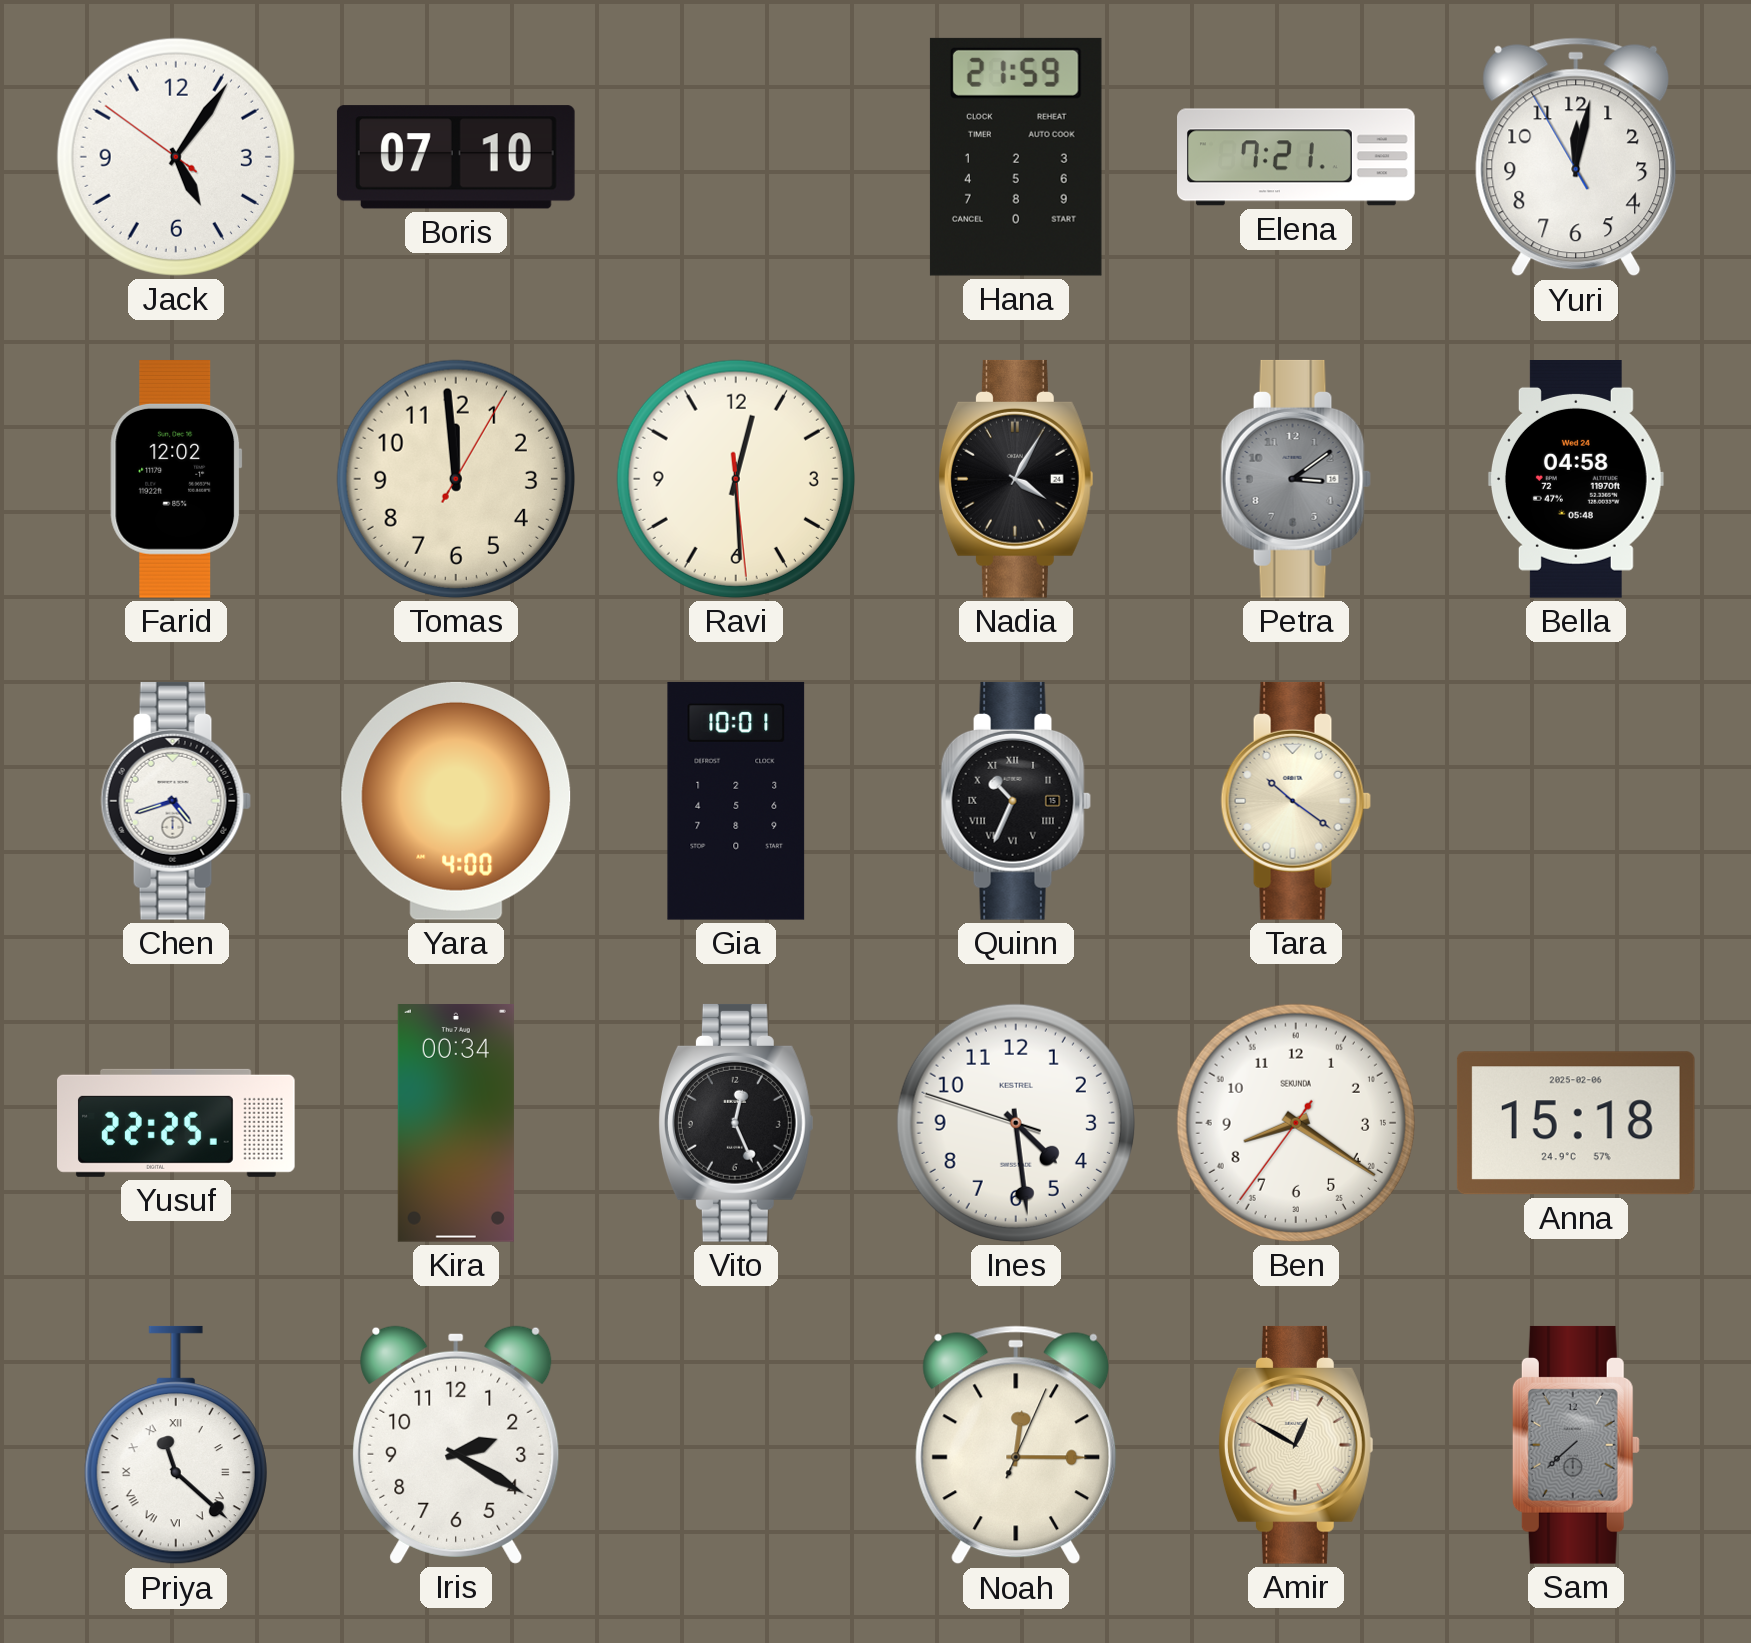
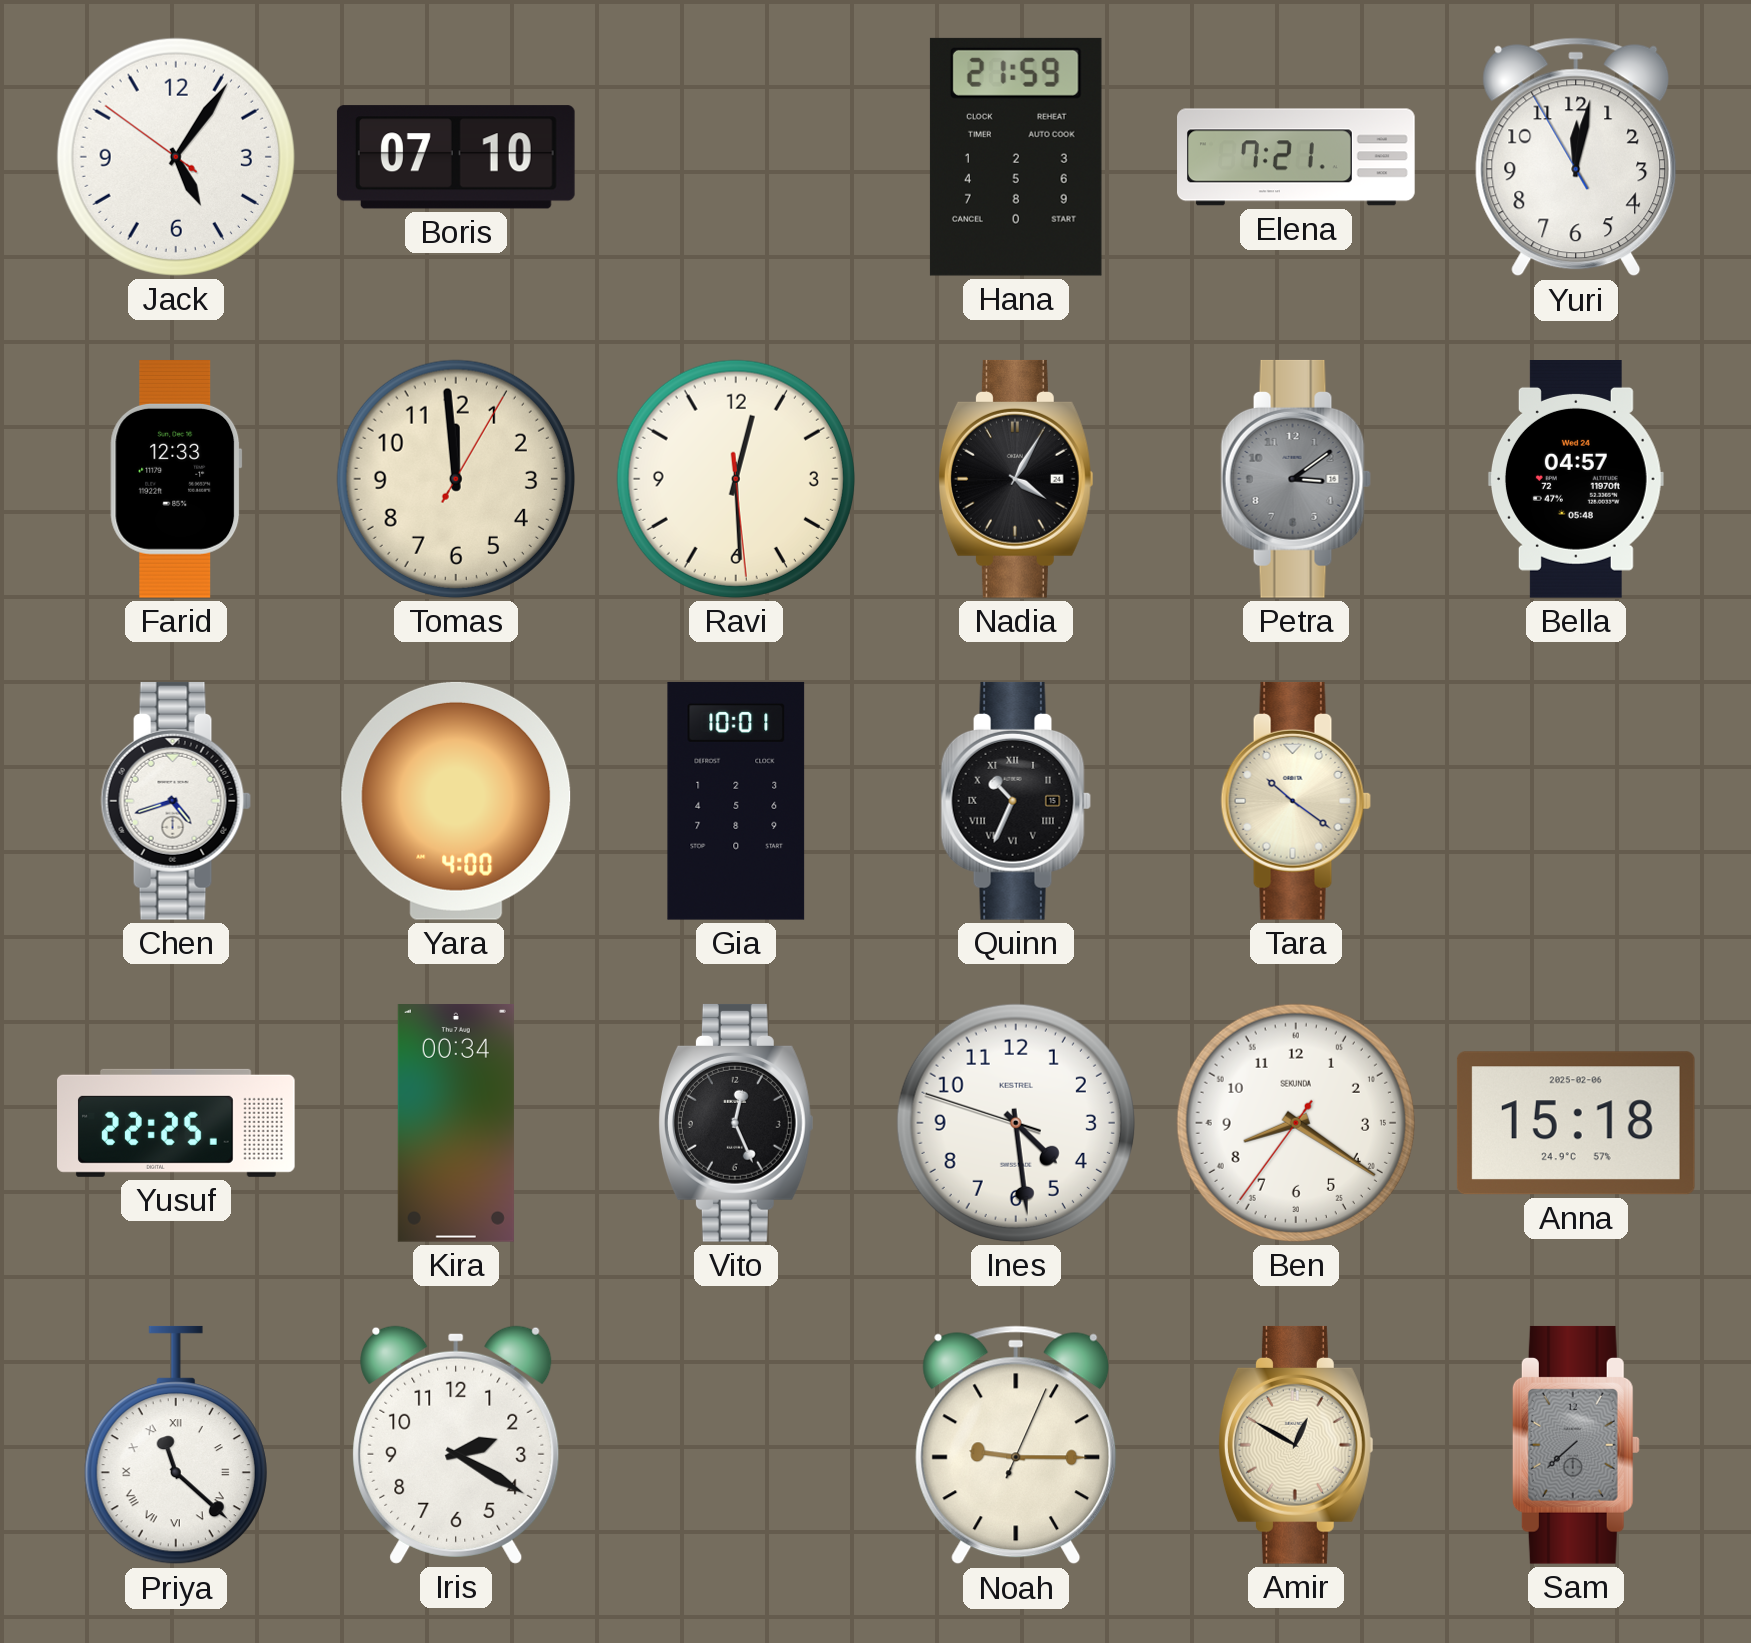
Farid: 12:02 -> 12:33 (176, 479)
Bella: 04:58 -> 04:57 (1576, 480)
Noah: 12:15 -> 9:15 (1016, 1445)
